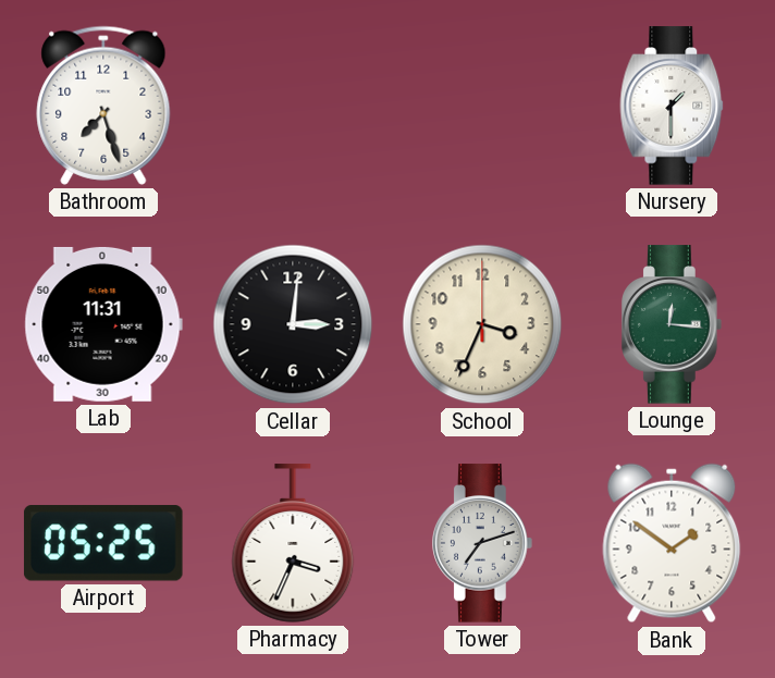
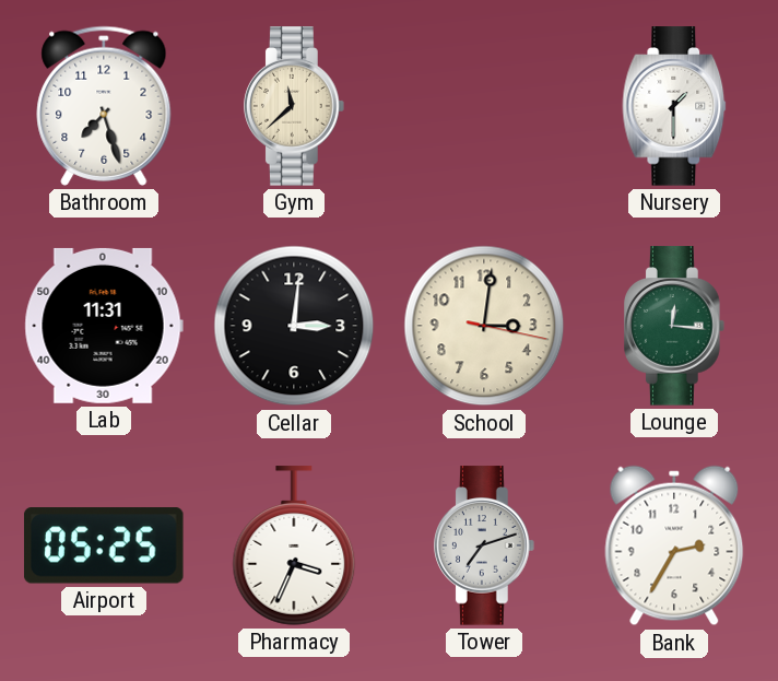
Gym: none -> 11:38 (295, 106)
School: 3:34 -> 3:01 (484, 326)
Bank: 1:51 -> 2:35 (674, 545)
